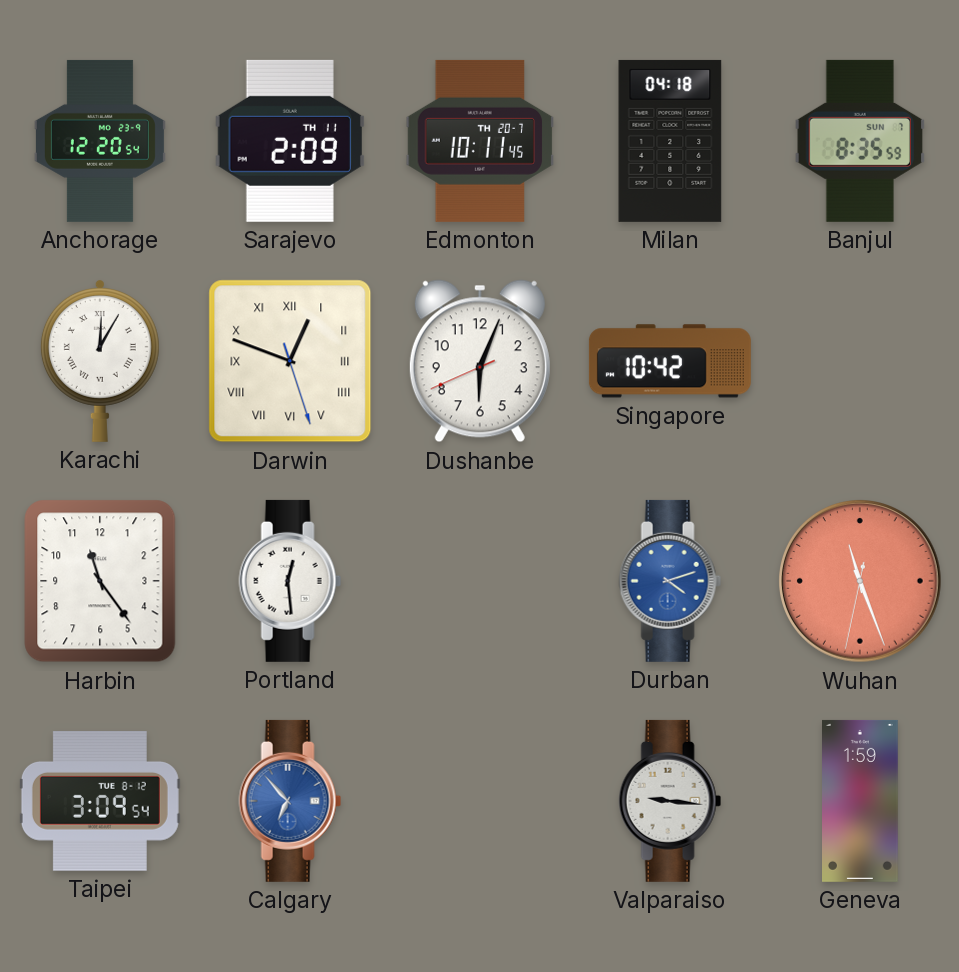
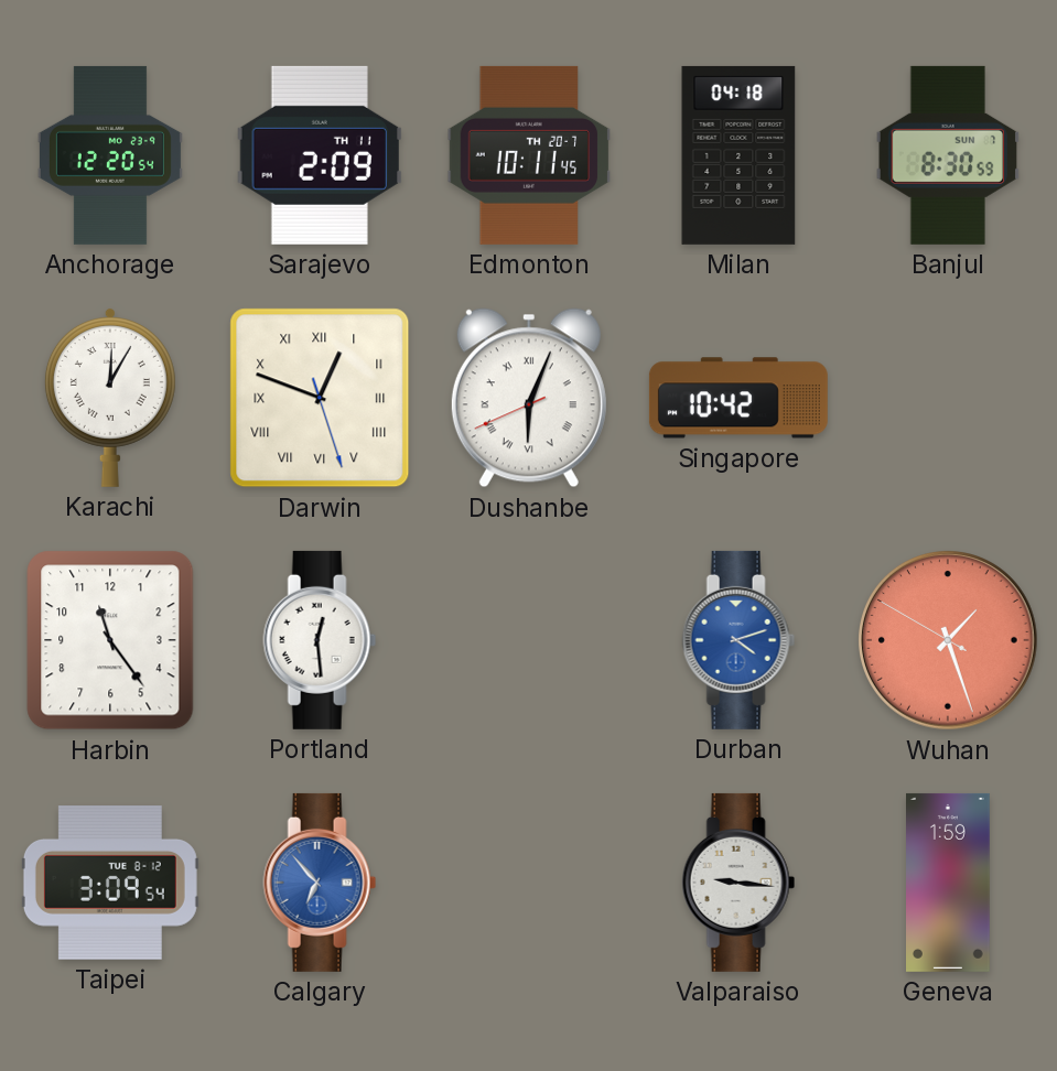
Banjul: 8:35 -> 8:30 (947, 155)
Dushanbe numerals: Arabic -> Roman (529, 398)
Wuhan: 11:26 -> 1:26 (949, 641)
